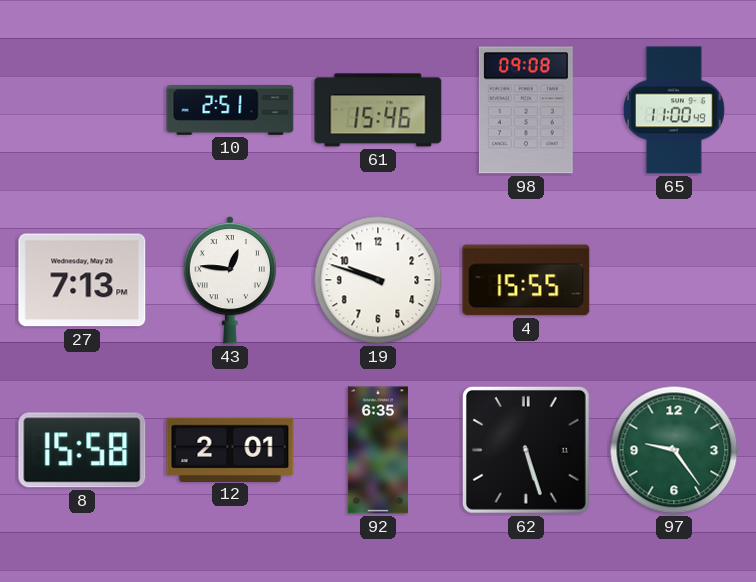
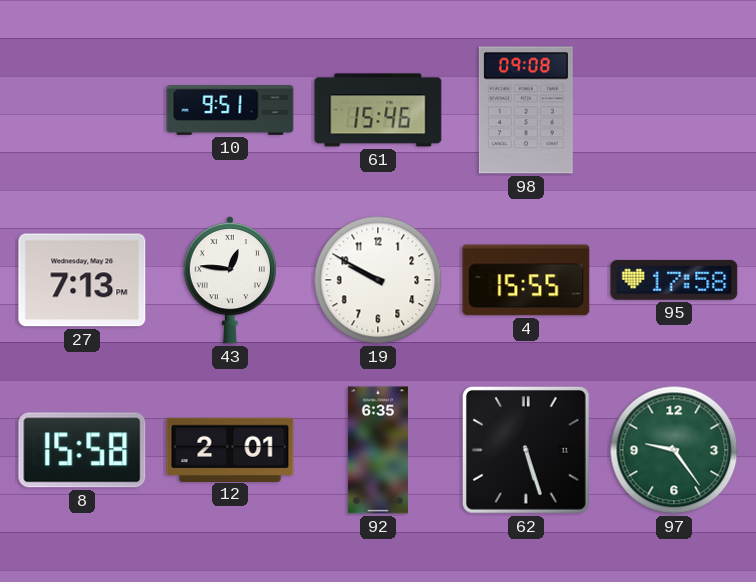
10: 2:51 -> 9:51 (230, 111)
65: 11:00 -> none (675, 110)
19: 9:48 -> 9:50 (378, 280)
95: none -> 17:58 (674, 280)
